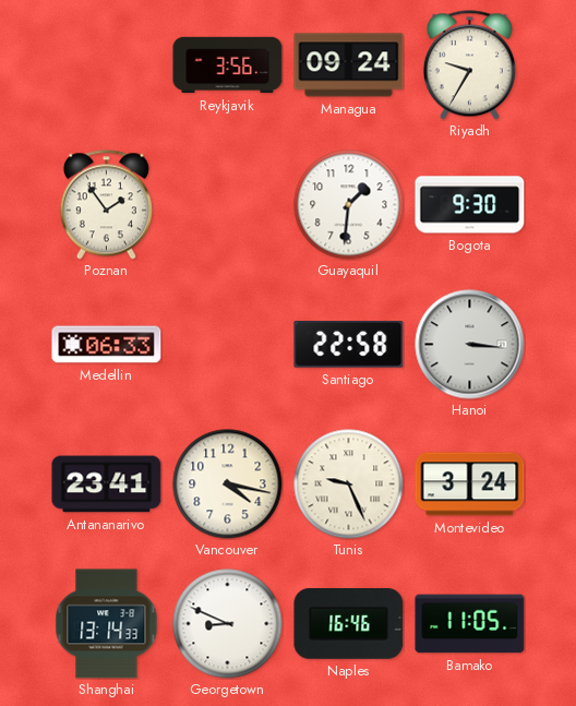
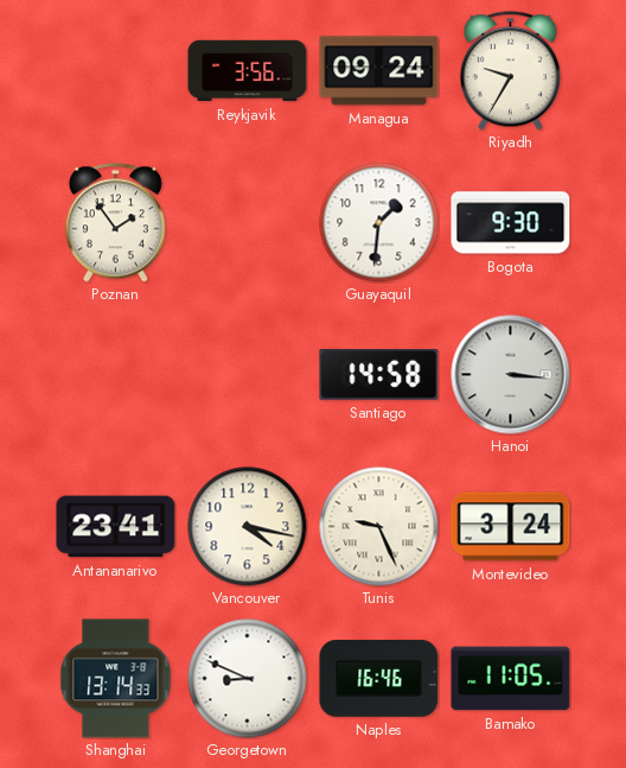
Medellin: 06:33 -> none (107, 345)
Santiago: 22:58 -> 14:58 (379, 375)
